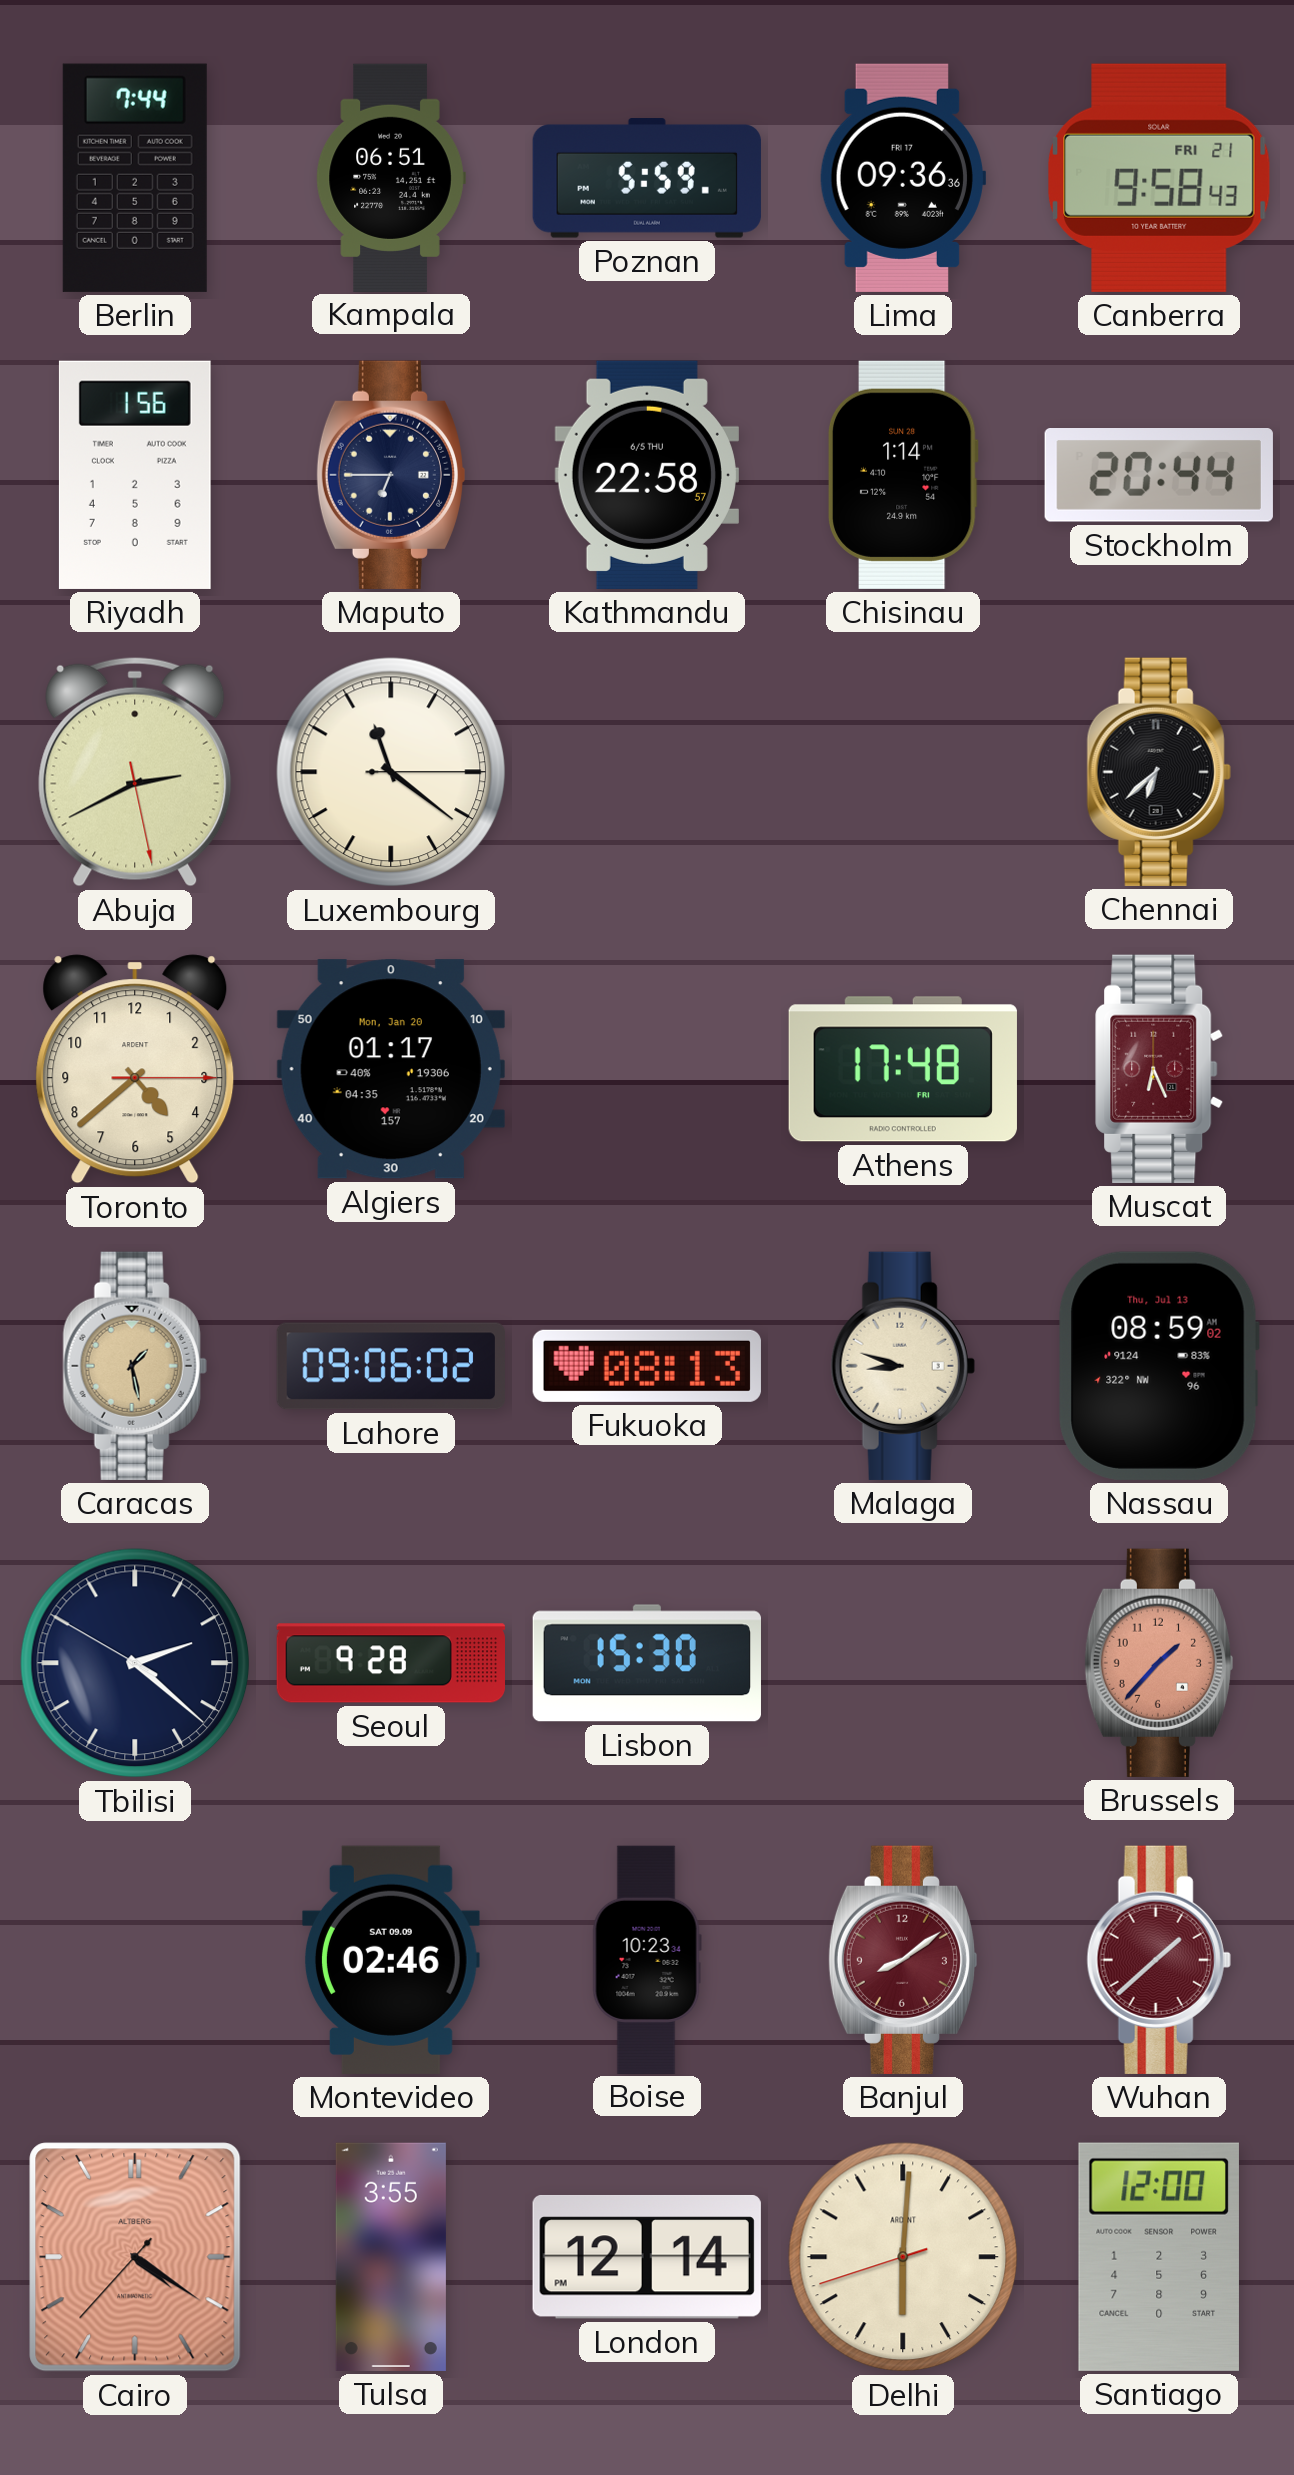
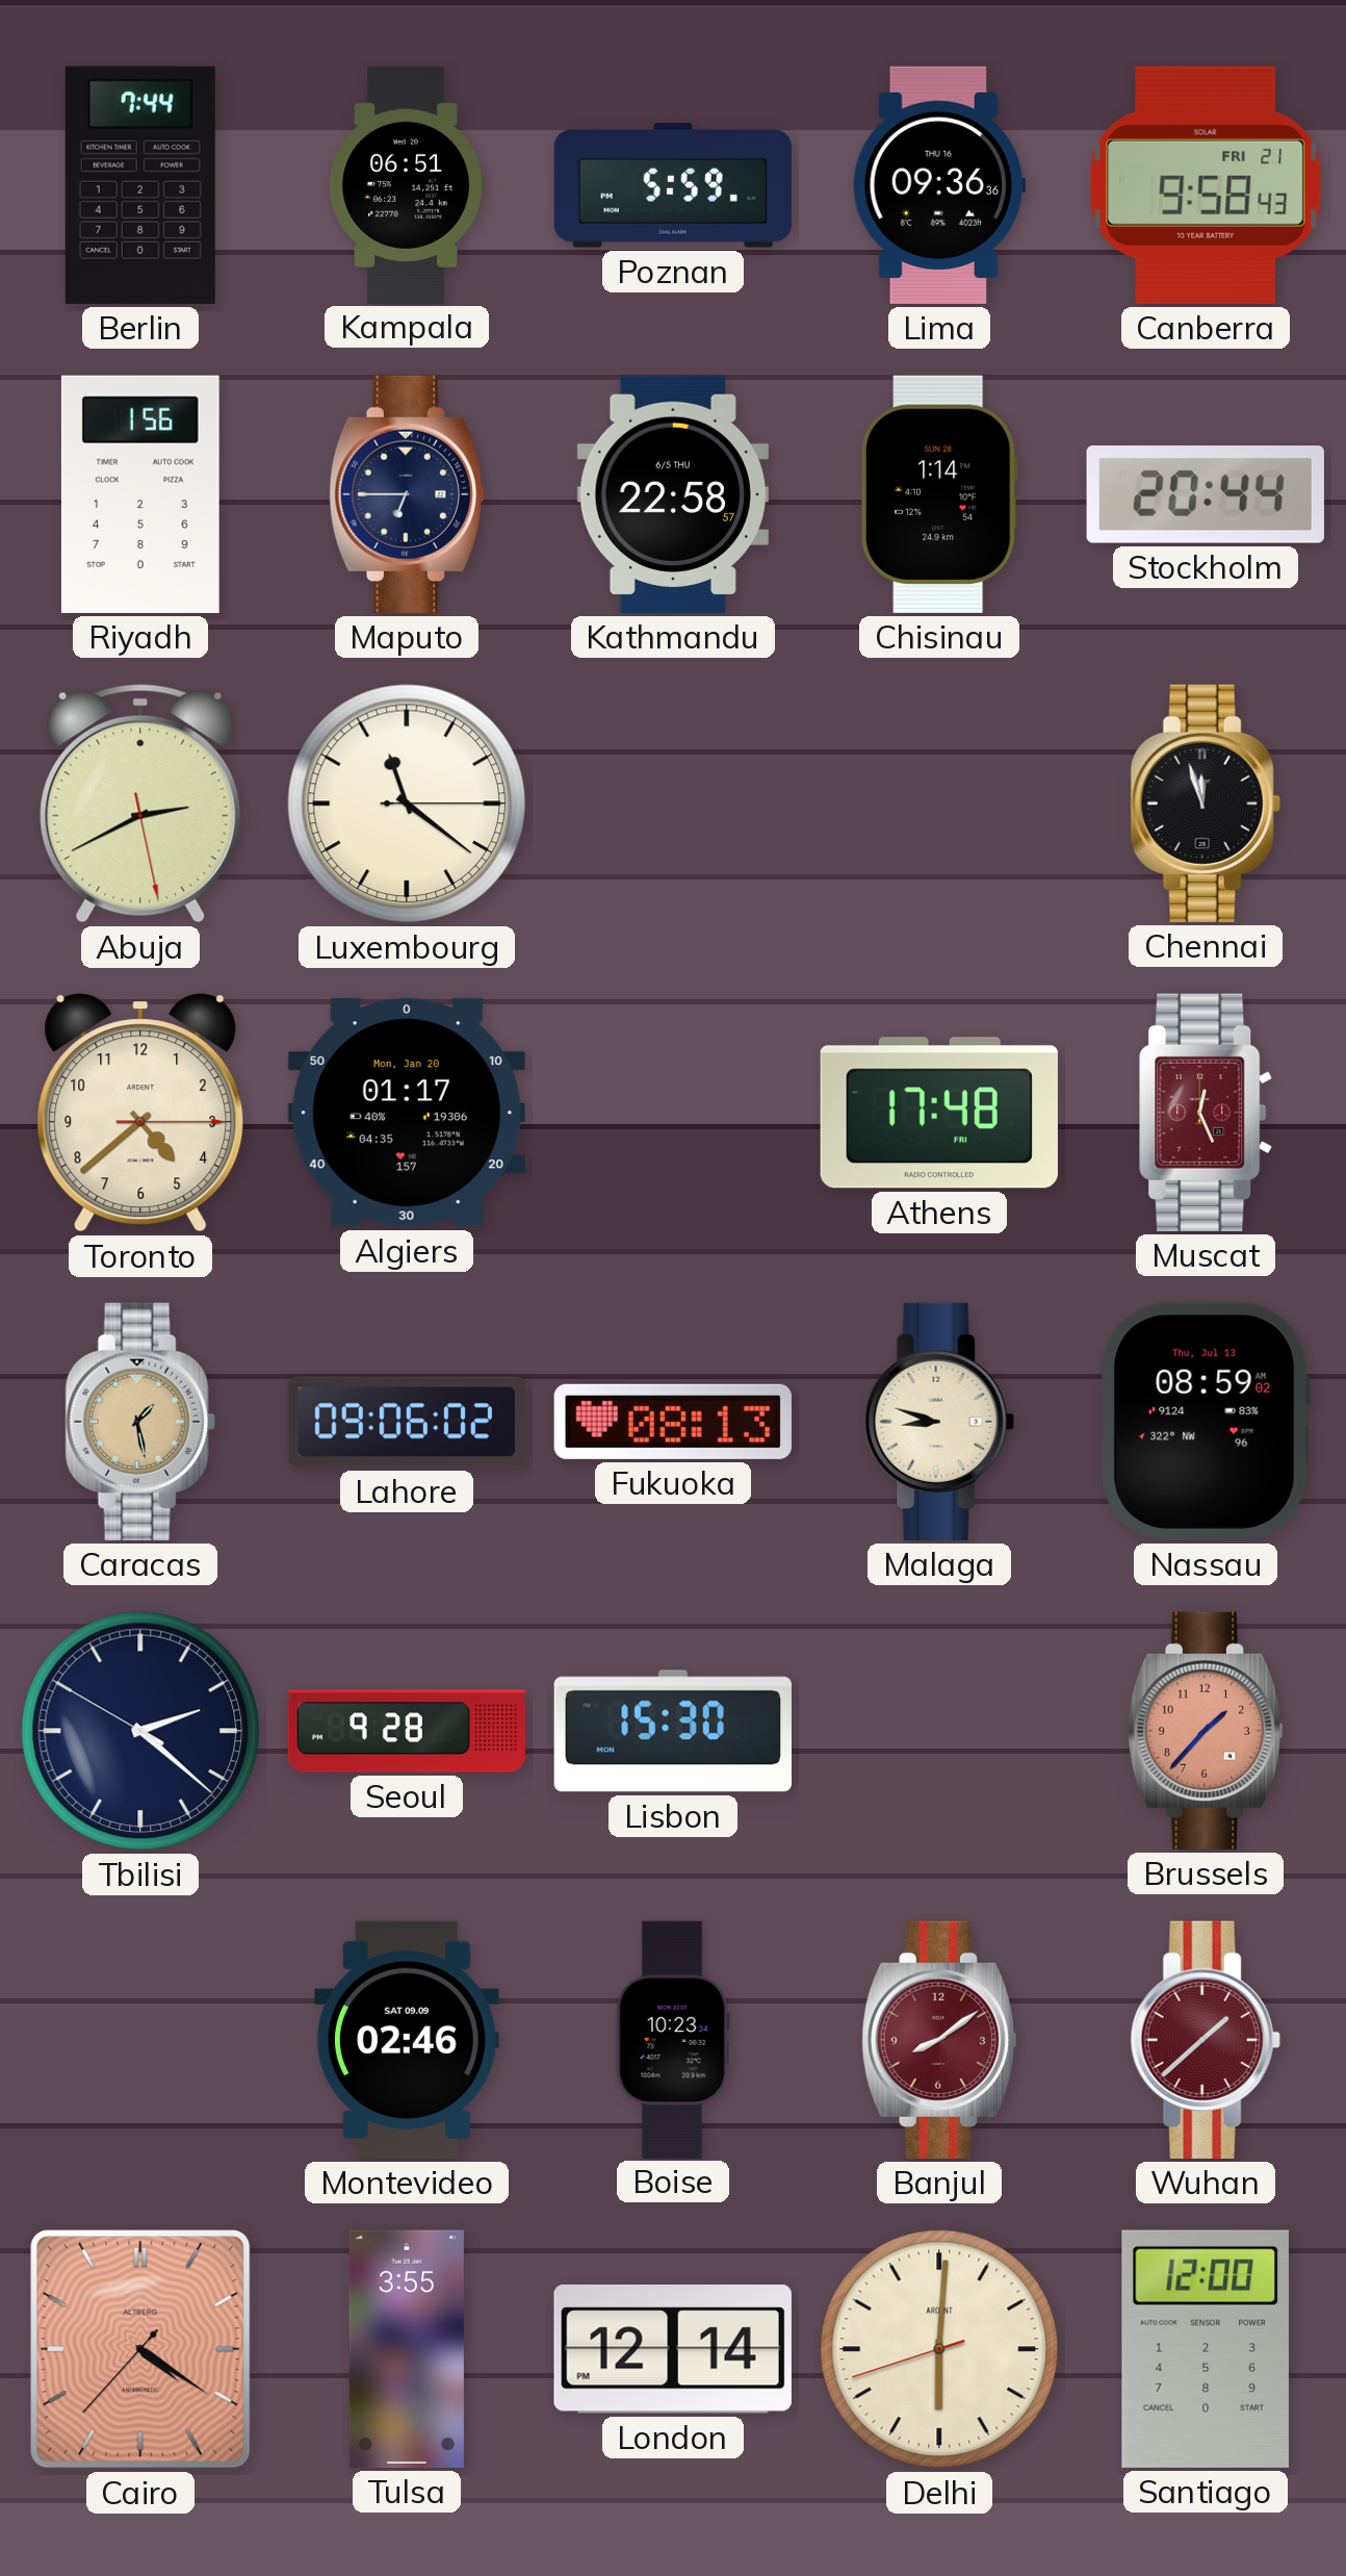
Lima date: FRI 17 -> THU 16 (938, 185)
Chennai: 6:38 -> 11:57 (1206, 804)
Muscat: 6:26 -> 12:26 (1207, 1113)
